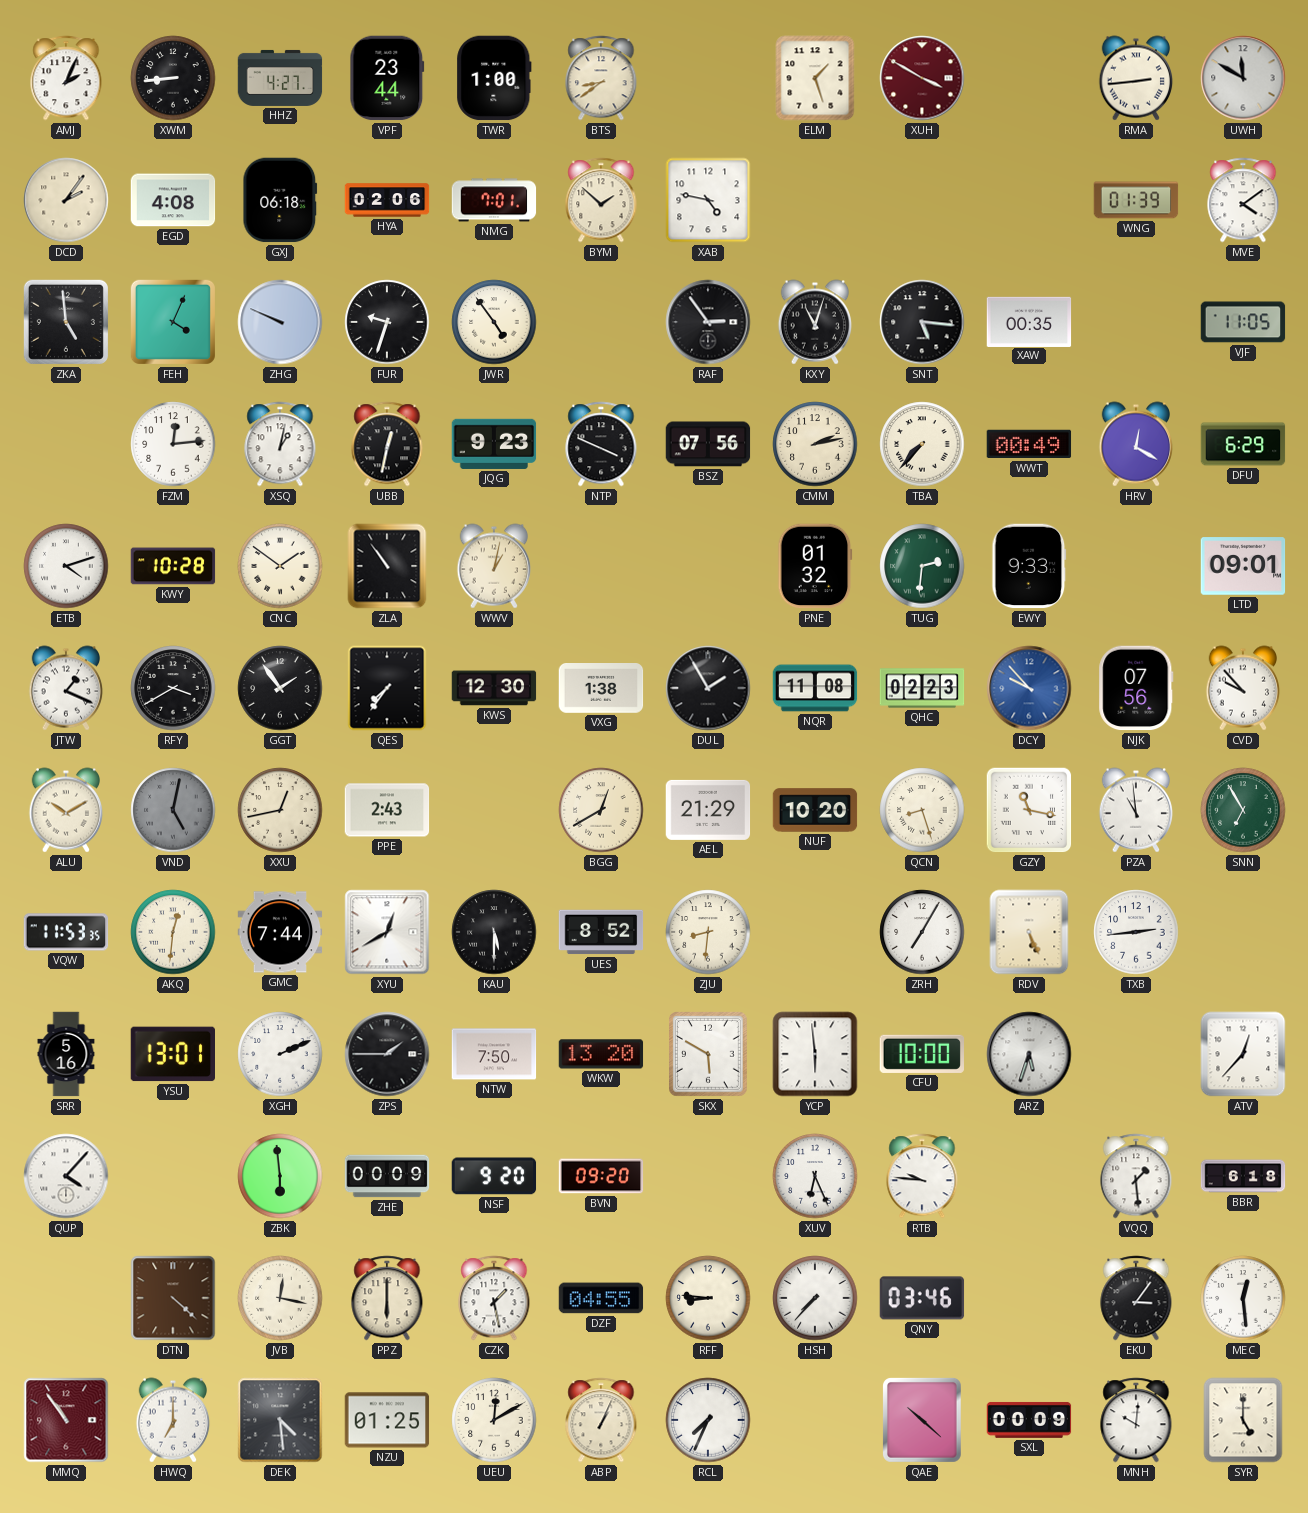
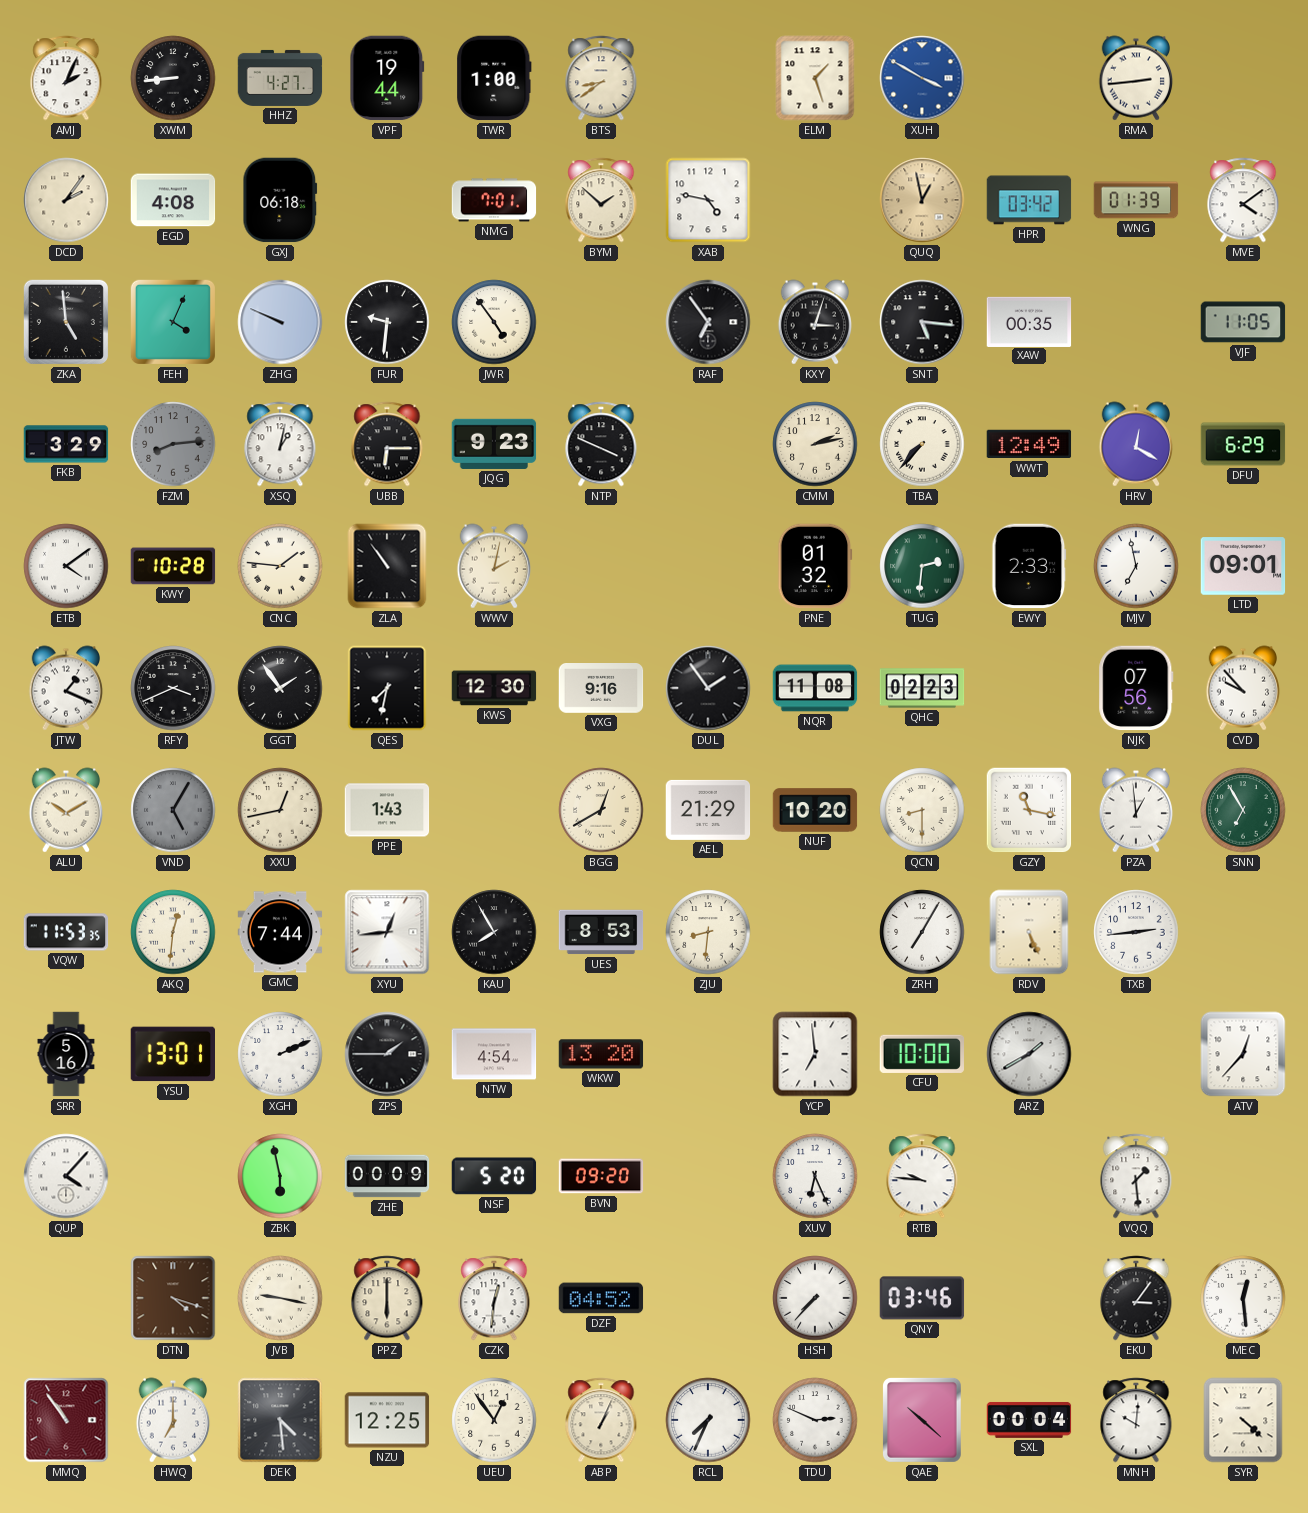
VPF: 23:44 -> 19:44 (387, 78)
XUH dial: burgundy -> blue (922, 78)
UWH: 11:50 -> none (1243, 78)
HYA: 02:06 -> none (387, 200)
QUQ: none -> 12:58 (922, 200)
HPR: none -> 03:42 (1029, 200)
FUR: 9:33 -> 9:31 (387, 322)
RAF: 2:54 -> 6:54 (708, 322)
KXY: 11:03 -> 3:03 (815, 322)
FKB: none -> 3:29 (66, 444)
FZM: 12:14 -> 8:14 (173, 444)
FZM dial: white -> grey (173, 444)
UBB: 12:32 -> 6:15 (387, 444)
BSZ: 07:56 -> none (708, 444)
WWT: 00:49 -> 12:49 (1029, 444)
ETB: 4:12 -> 4:09 (66, 566)
CNC: 1:51 -> 1:46 (280, 566)
WWV: 1:02 -> 2:02 (494, 566)
EWY: 9:33 -> 2:33 (1029, 566)
MJV: none -> 6:58 (1136, 566)
RFY: 3:40 -> 3:41 (173, 688)
QES: 7:36 -> 7:32 (387, 688)
VXG: 1:38 -> 9:16 (601, 689)
DUL: 1:55 -> 1:54 (708, 688)
DCY: 9:53 -> none (1029, 688)
VND: 5:02 -> 5:05 (173, 810)
PPE: 2:43 -> 1:43 (387, 810)
QCN: 8:27 -> 8:30 (922, 810)
PZA: 10:59 -> 12:59 (1136, 810)
XYU: 12:40 -> 12:44 (387, 932)
KAU: 5:30 -> 7:55 (494, 932)
UES: 8:52 -> 8:53 (601, 932)
NTW: 7:50 -> 4:54 (494, 1054)
SKX: 5:50 -> none (709, 1055)
YCP: 5:59 -> 6:59 (815, 1054)
ARZ: 5:33 -> 1:40 (1029, 1054)
ZBK: 5:59 -> 5:58 (280, 1176)
NSF: 9:20 -> 5:20 (494, 1176)
BBR: 6:18 -> none (1243, 1176)
DTN: 4:22 -> 4:18 (173, 1298)
JVB: 12:17 -> 9:17 (280, 1298)
CZK: 1:28 -> 12:31 (494, 1298)
DZF: 04:55 -> 04:52 (601, 1298)
RFF: 8:46 -> none (708, 1298)
NZU: 01:25 -> 12:25 (387, 1420)
UEU: 12:10 -> 12:54 (494, 1420)
TDU: none -> 2:49 (815, 1420)
SXL: 00:09 -> 00:04 (1029, 1420)
SYR: 5:00 -> 4:22 (1243, 1420)
